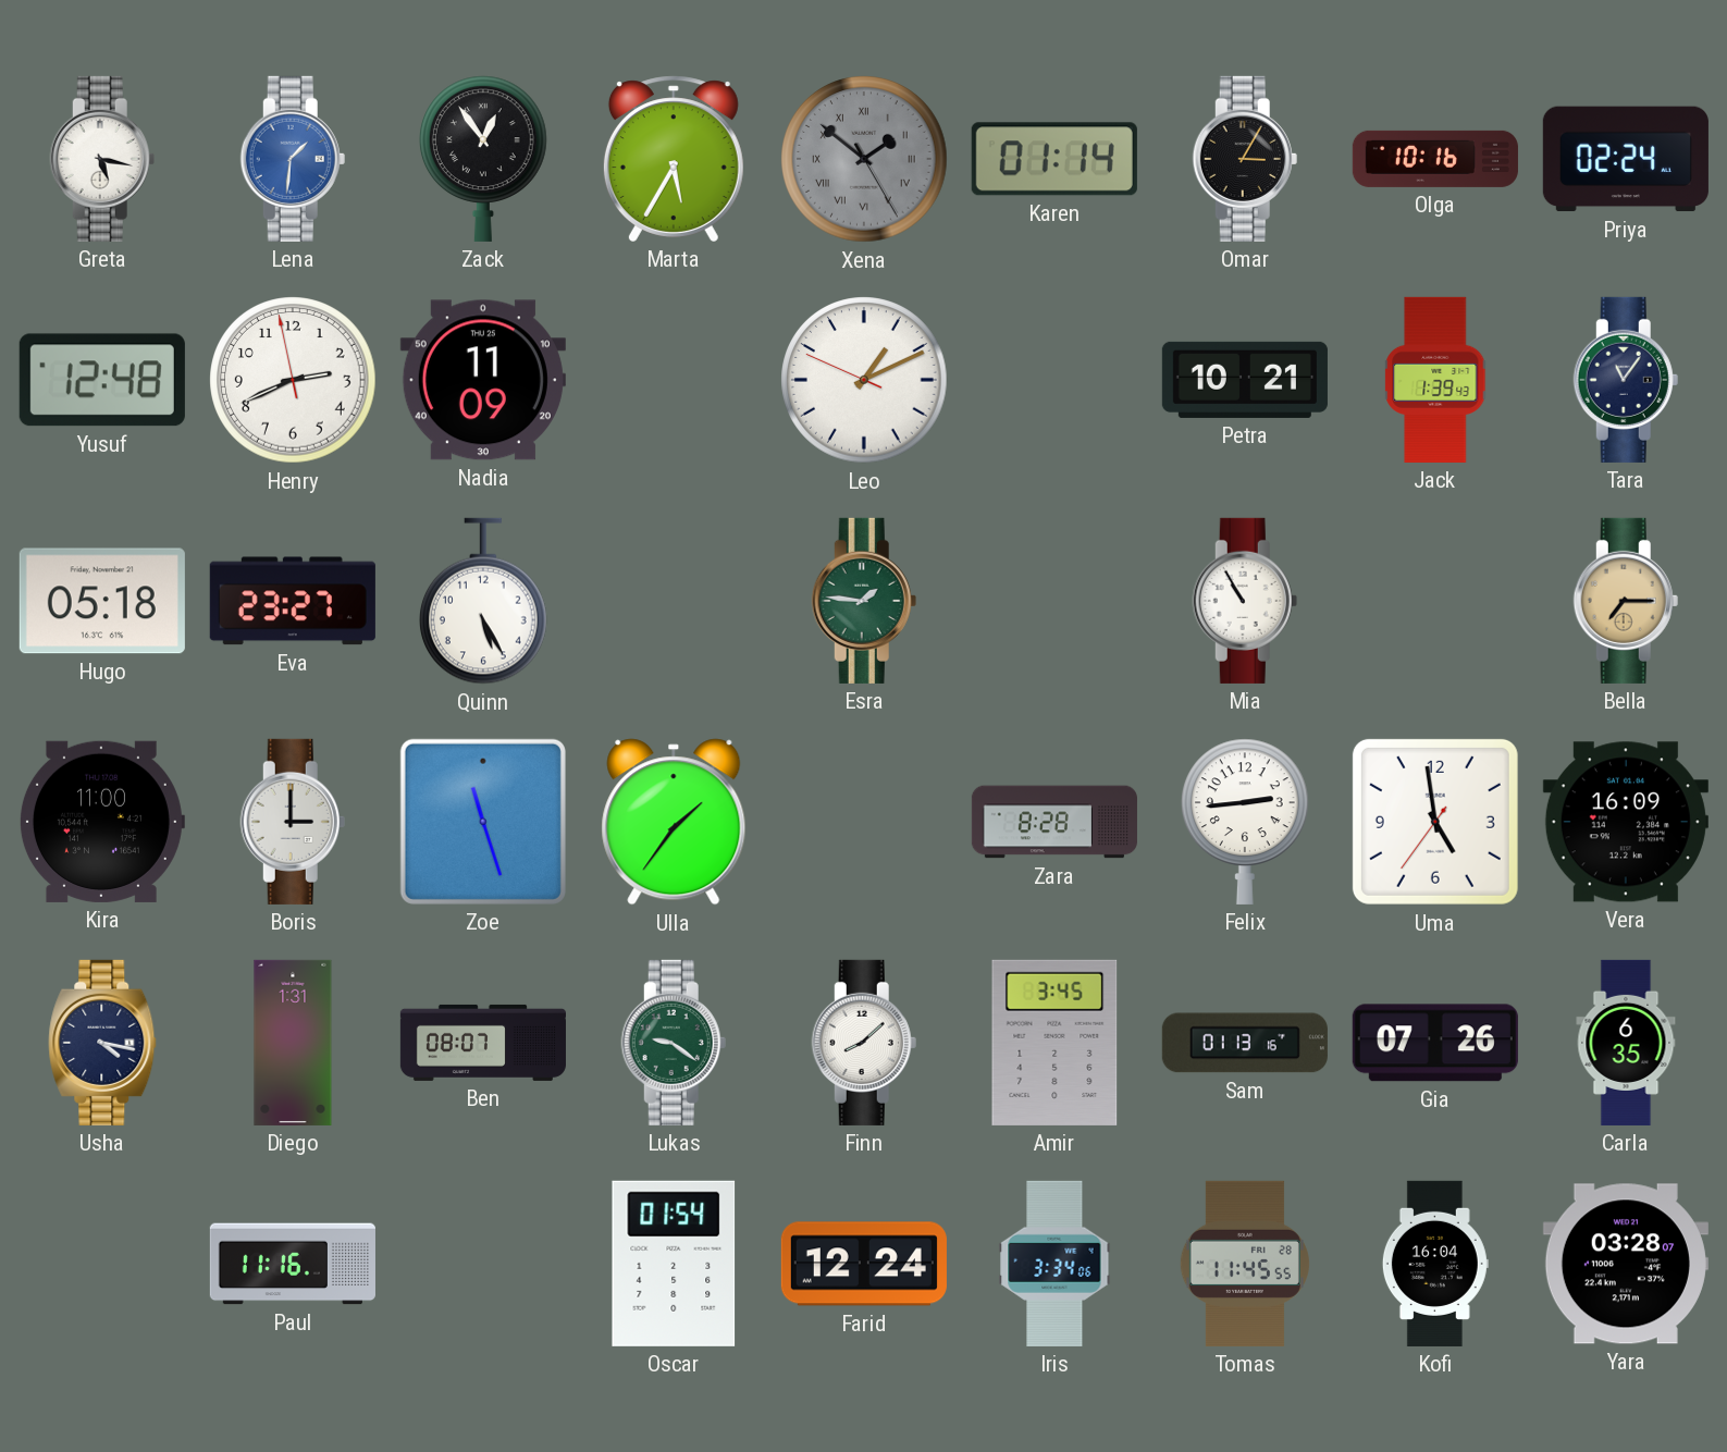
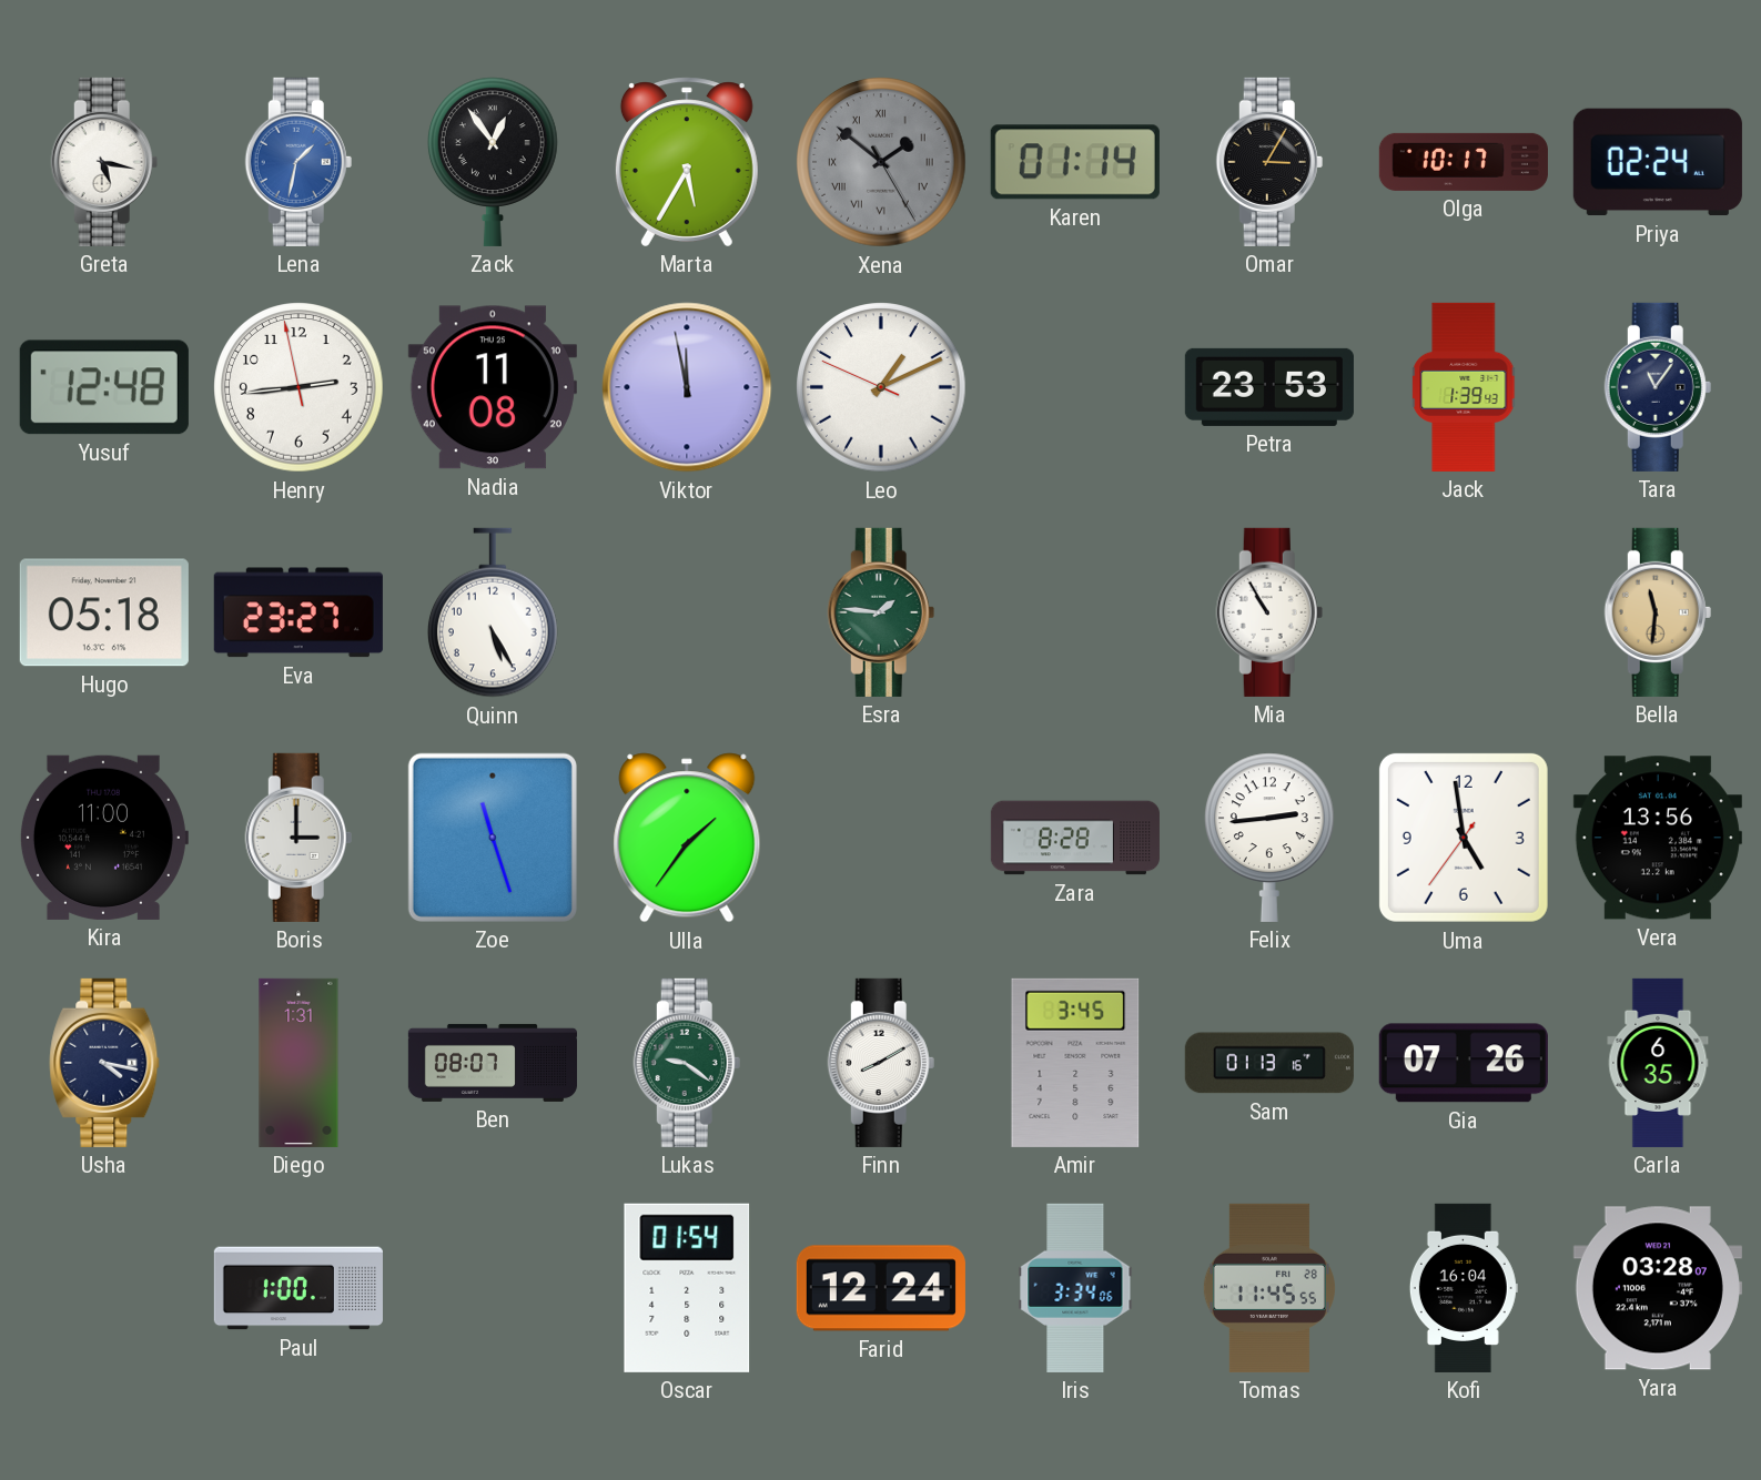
Lena: 1:31 -> 1:32 (298, 162)
Olga: 10:16 -> 10:17 (1464, 162)
Henry: 2:40 -> 2:43 (298, 387)
Nadia: 11:09 -> 11:08 (493, 387)
Viktor: none -> 11:58 (687, 387)
Petra: 10:21 -> 23:53 (1269, 387)
Bella: 7:15 -> 11:31 (1658, 612)
Vera: 16:09 -> 13:56 (1658, 838)
Finn: 8:08 -> 8:10 (881, 1063)
Paul: 11:16 -> 1:00 (298, 1288)
